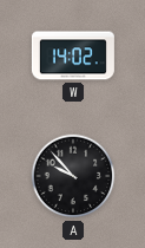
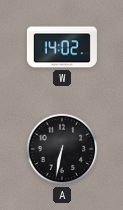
A: 9:53 -> 6:32 (62, 149)
